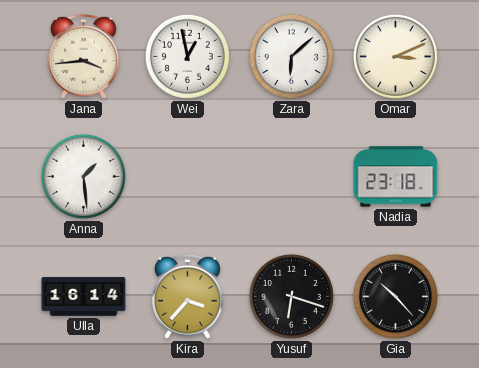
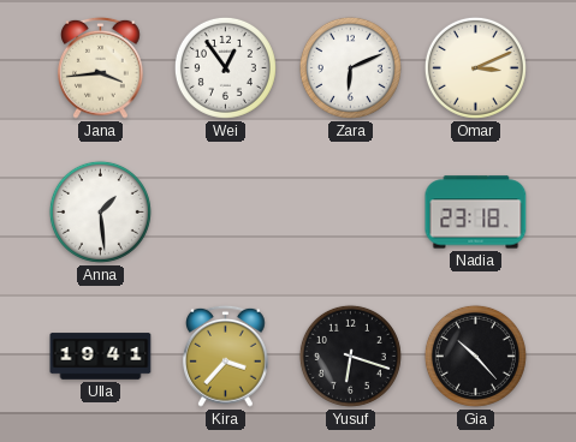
Wei: 12:58 -> 12:54 (225, 67)
Zara: 6:08 -> 6:11 (350, 67)
Ulla: 16:14 -> 19:41 (101, 357)
